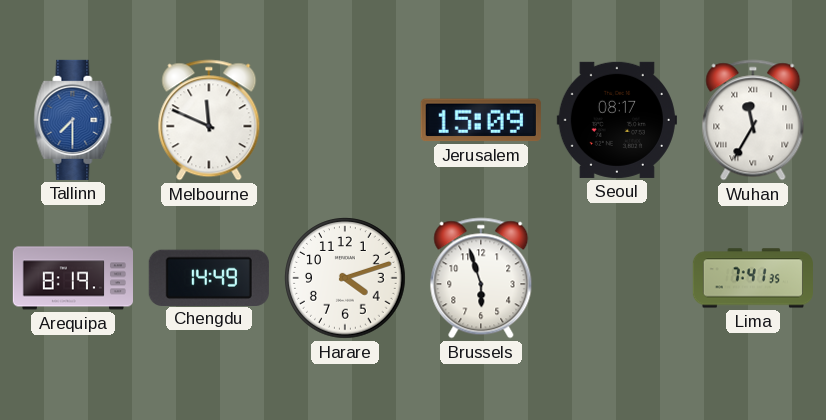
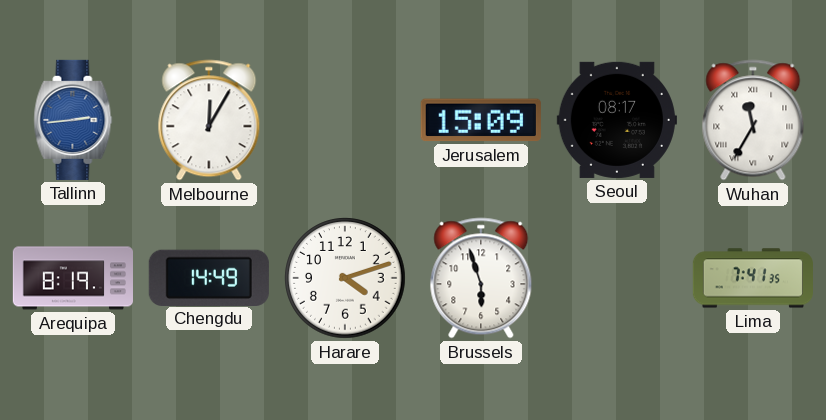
Tallinn: 7:30 -> 2:44 (73, 120)
Melbourne: 11:49 -> 12:05 (209, 120)
